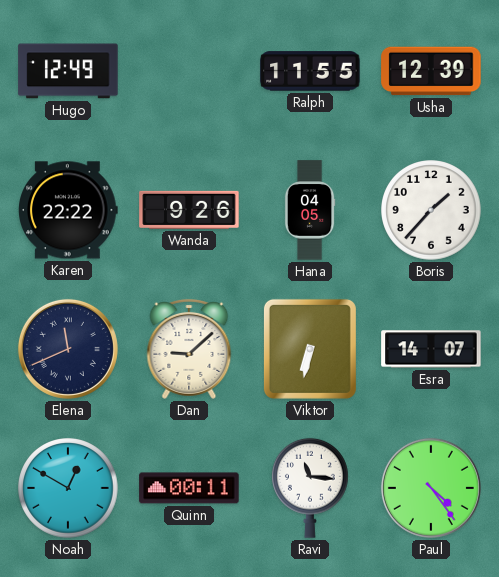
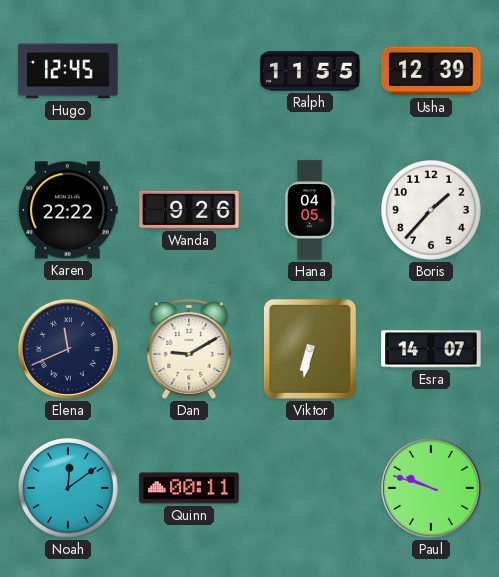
Hugo: 12:49 -> 12:45 (68, 71)
Dan: 9:08 -> 9:10 (189, 349)
Noah: 12:50 -> 12:09 (69, 489)
Ravi: 11:16 -> none (311, 488)
Paul: 4:24 -> 9:48 (431, 488)
